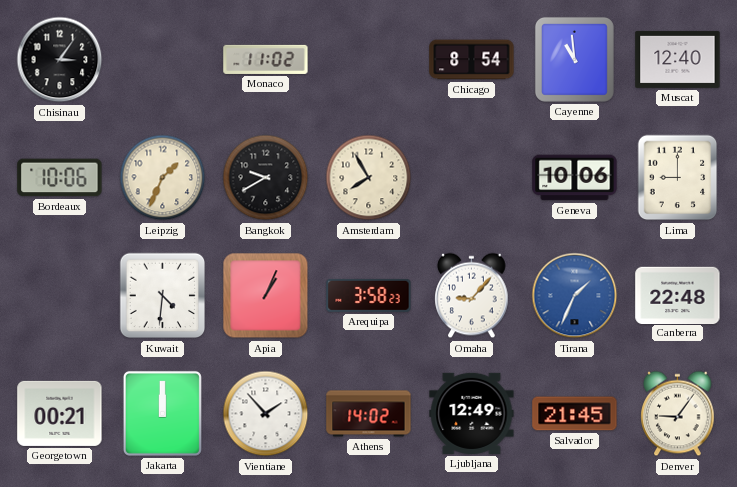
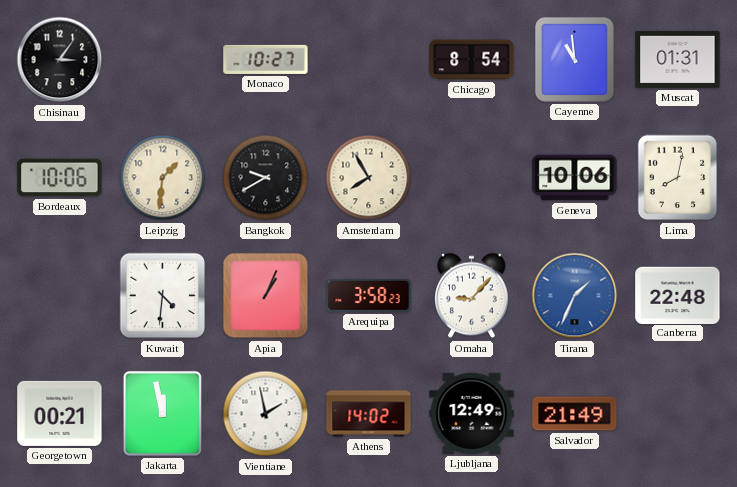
Monaco: 11:02 -> 10:27 (266, 59)
Muscat: 12:40 -> 01:31 (678, 59)
Leipzig: 1:34 -> 1:31 (163, 178)
Lima: 9:00 -> 8:02 (678, 178)
Jakarta: 12:00 -> 11:58 (162, 413)
Vientiane: 1:53 -> 1:58 (266, 414)
Salvador: 21:45 -> 21:49 (575, 414)
Denver: 9:06 -> none (678, 414)
